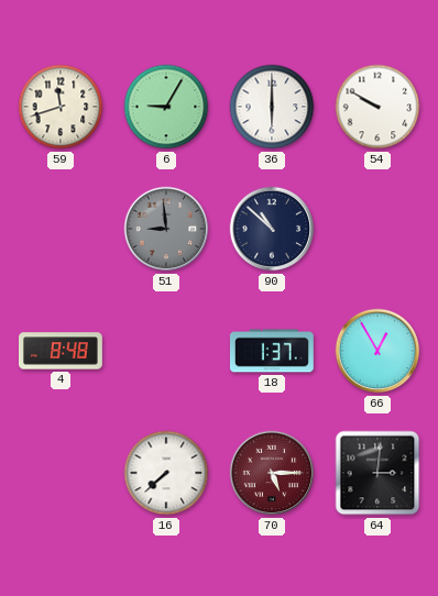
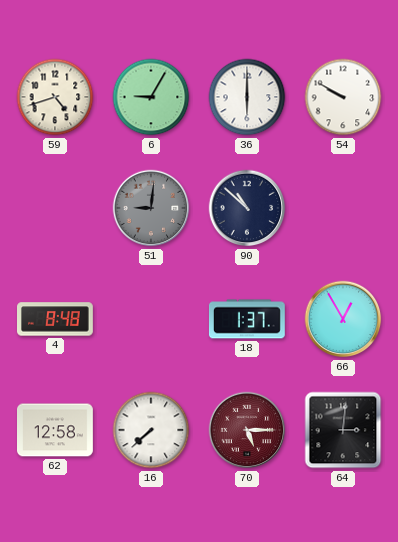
59: 11:42 -> 4:42 (55, 97)
51: 8:59 -> 9:01 (151, 208)
62: none -> 12:58 (56, 430)
